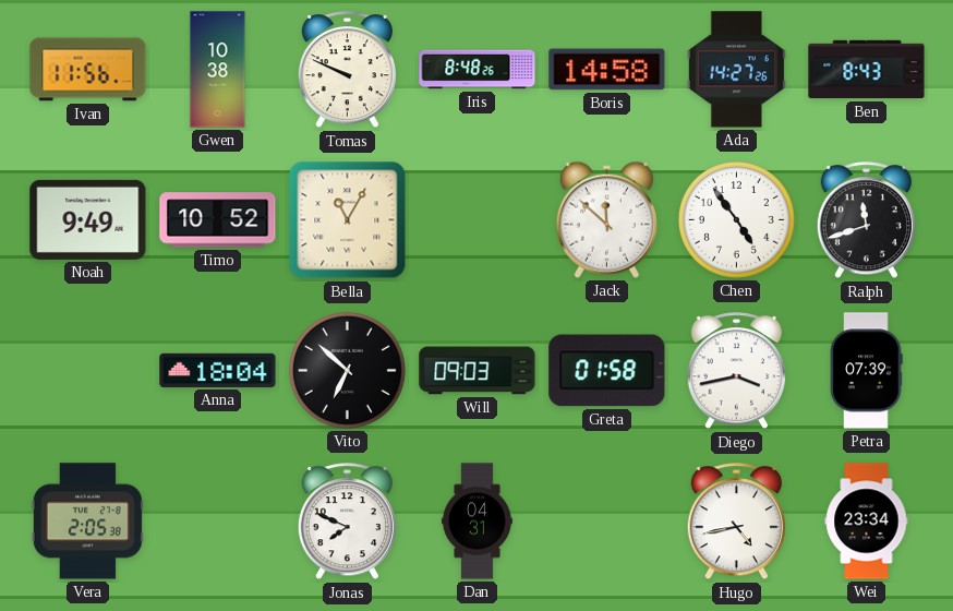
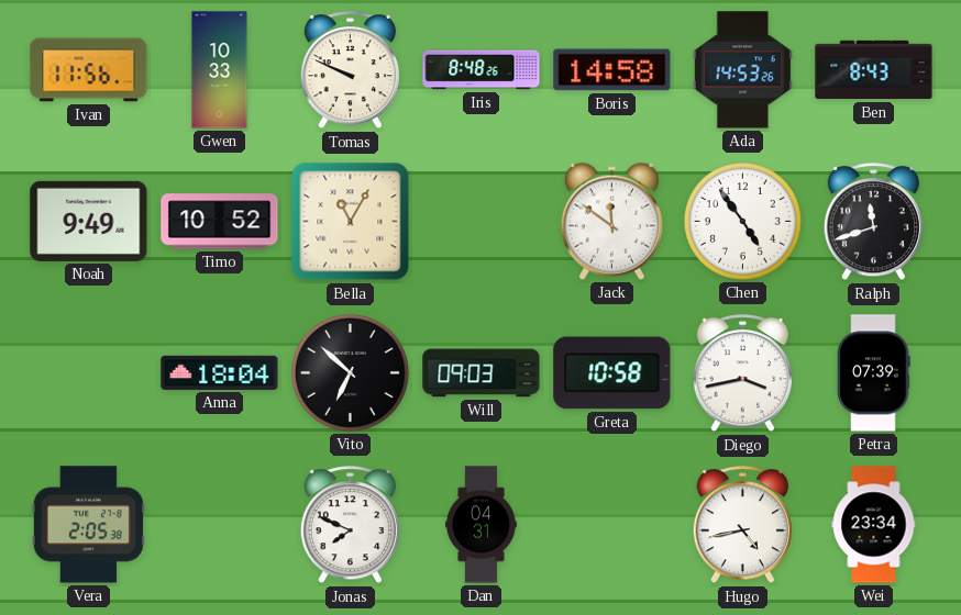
Gwen: 10:38 -> 10:33 (220, 70)
Ada: 14:27 -> 14:53 (742, 70)
Jack: 11:52 -> 11:51 (611, 221)
Greta: 01:58 -> 10:58 (612, 373)
